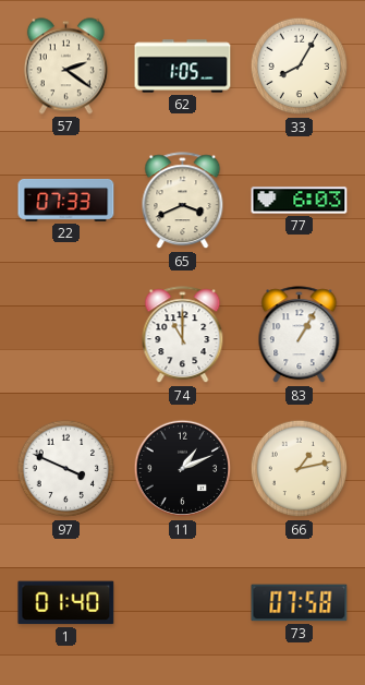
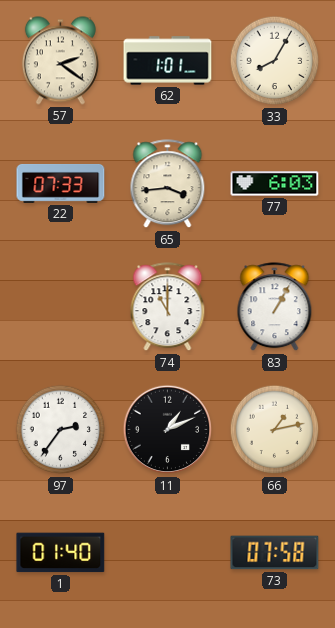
62: 1:05 -> 1:01 (168, 61)
65: 3:41 -> 3:44 (168, 184)
97: 3:49 -> 2:36 (61, 430)
